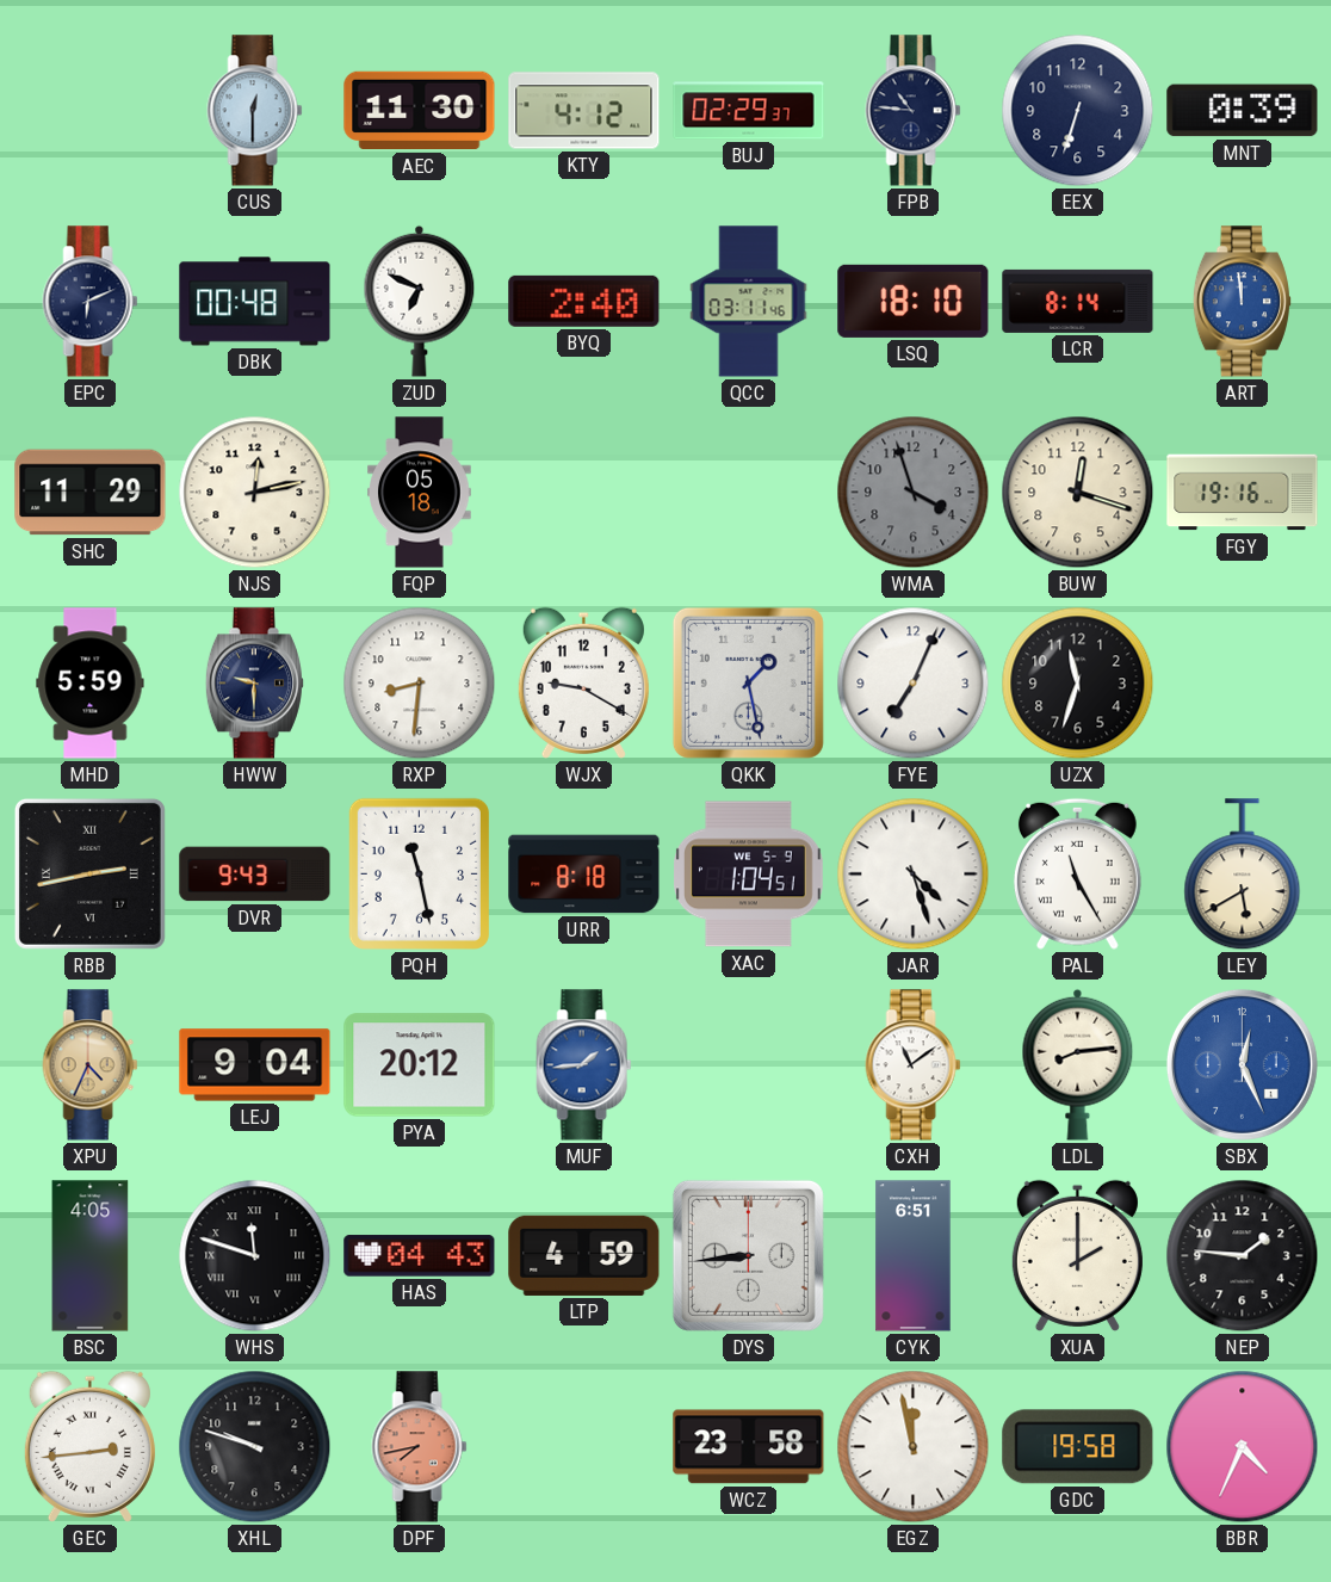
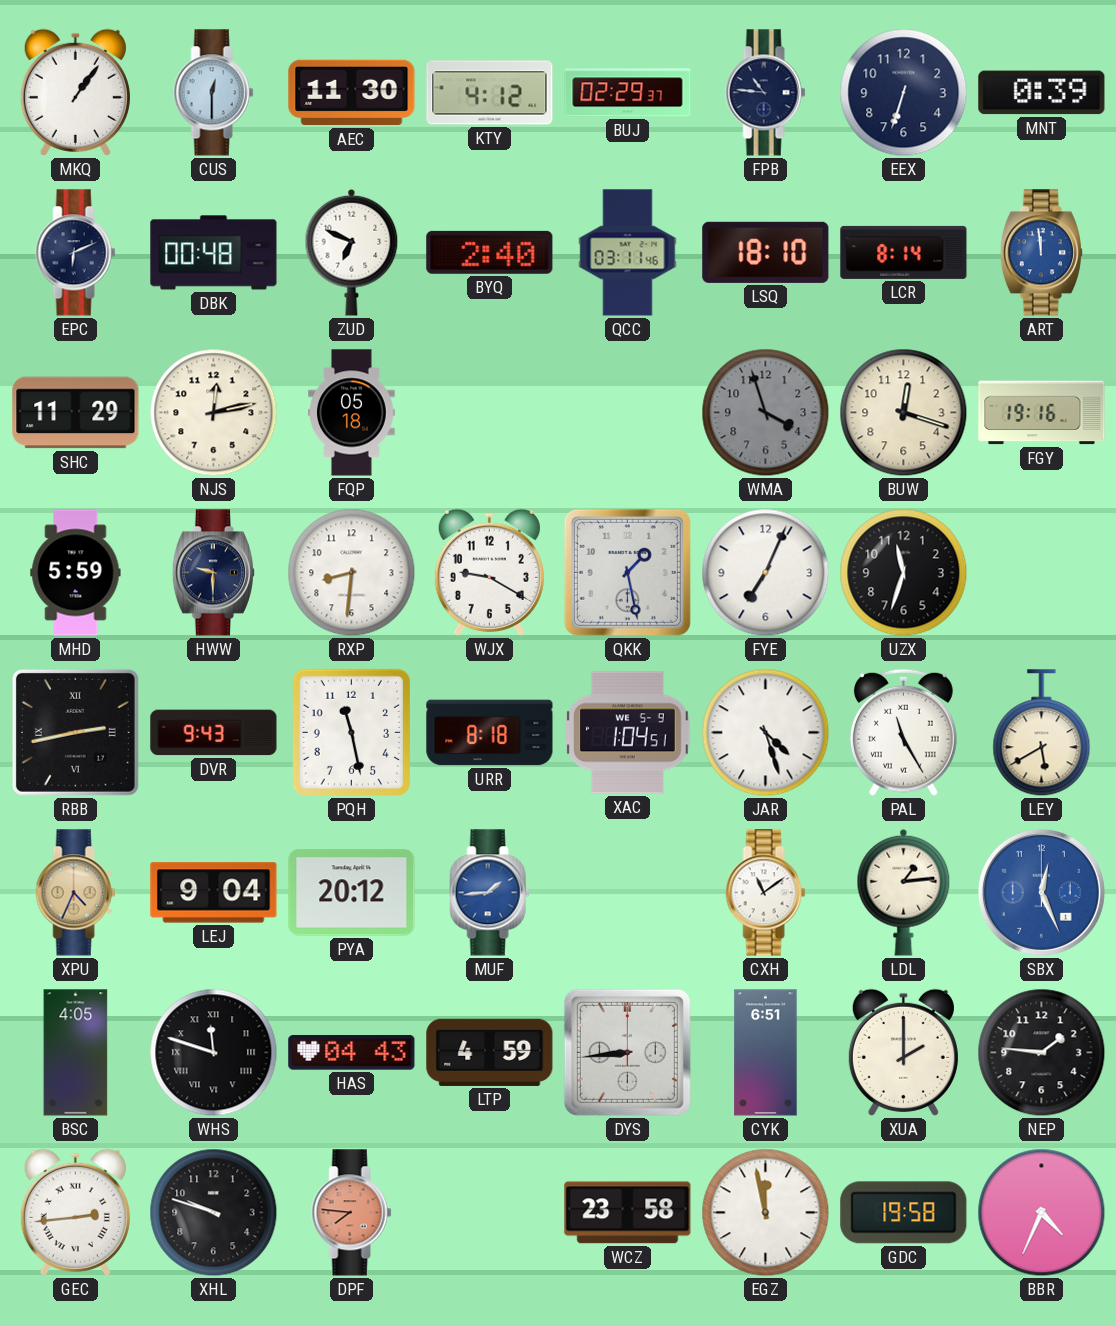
MKQ: none -> 1:06 (75, 92)
LDL: 8:14 -> 1:14 (904, 892)
DPF: 7:43 -> 7:46 (352, 1213)
